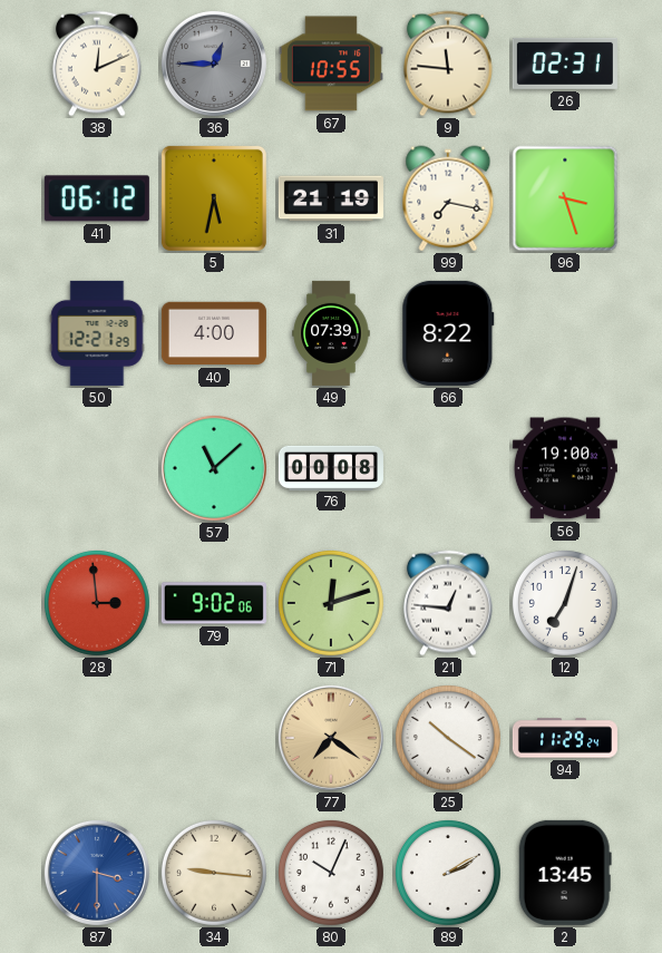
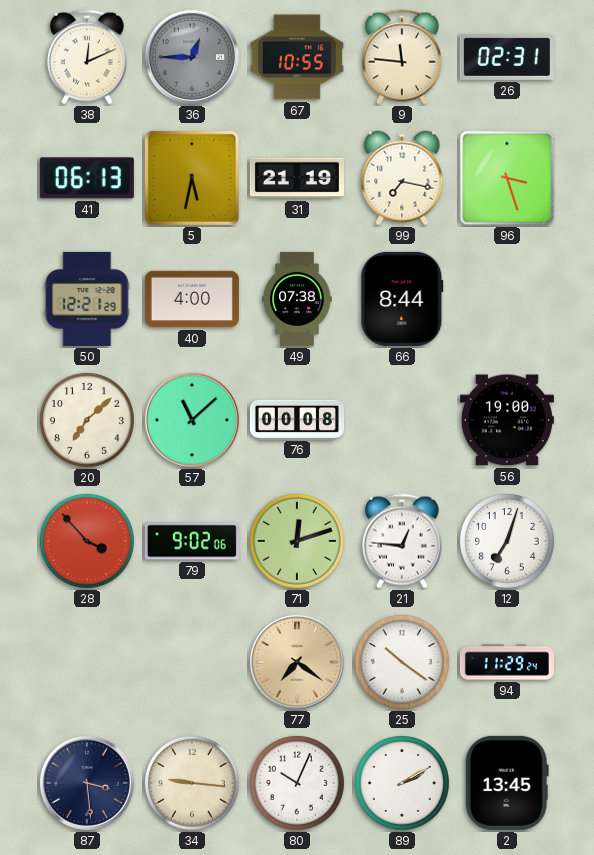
41: 06:12 -> 06:13 (87, 178)
49: 07:39 -> 07:38 (297, 299)
66: 8:22 -> 8:44 (402, 299)
20: none -> 7:08 (87, 420)
28: 2:59 -> 3:53 (87, 541)
87: 3:30 -> 3:29 (87, 783)
87 dial: blue -> navy (87, 783)
